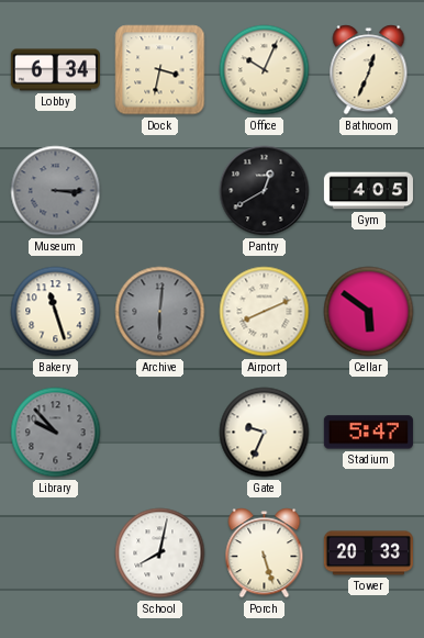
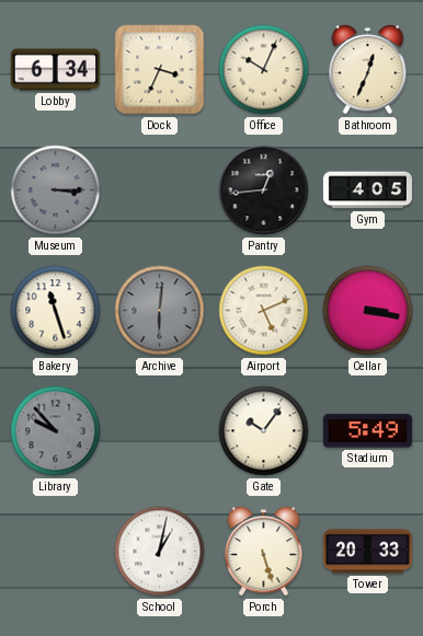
Dock: 3:32 -> 3:34 (160, 70)
Pantry: 12:40 -> 12:44 (264, 190)
Airport: 8:11 -> 5:11 (264, 311)
Cellar: 5:51 -> 3:17 (368, 311)
Gate: 9:34 -> 10:06 (264, 431)
Stadium: 5:47 -> 5:49 (367, 431)
School: 8:02 -> 1:02 (160, 552)
